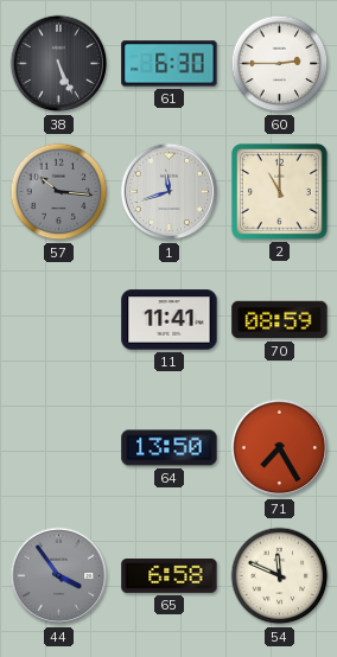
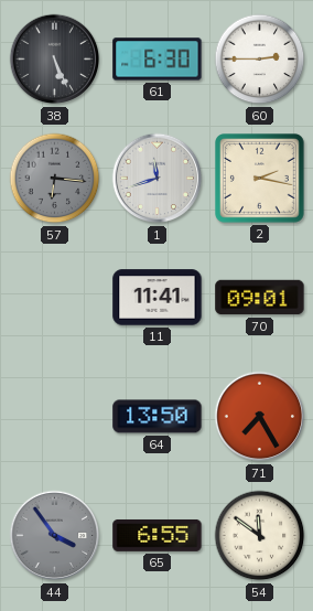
57: 10:16 -> 6:16 (55, 179)
2: 11:00 -> 2:17 (260, 179)
70: 08:59 -> 09:01 (260, 298)
65: 6:58 -> 6:55 (158, 535)
54: 11:49 -> 11:51 (260, 536)
